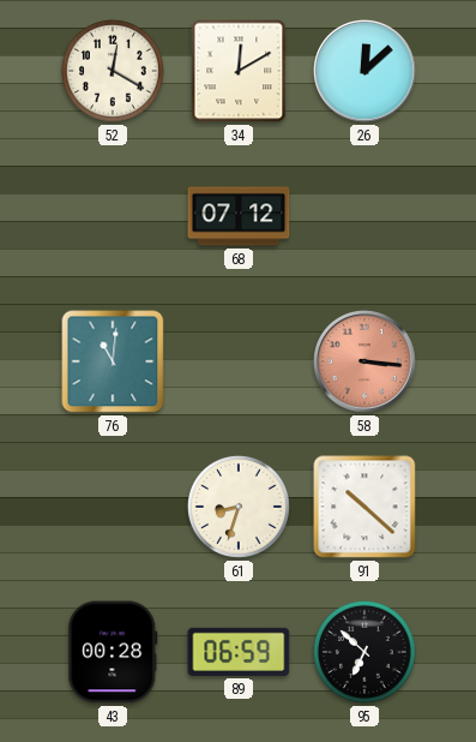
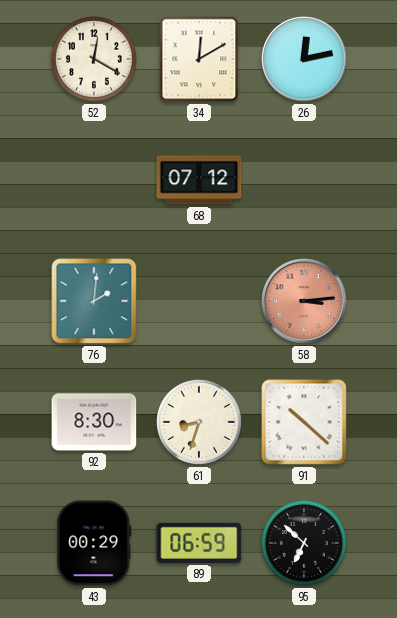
26: 12:08 -> 12:13 (305, 60)
76: 11:01 -> 2:01 (94, 301)
58: 3:16 -> 3:14 (305, 302)
92: none -> 8:30 (94, 422)
43: 00:28 -> 00:29 (94, 543)
